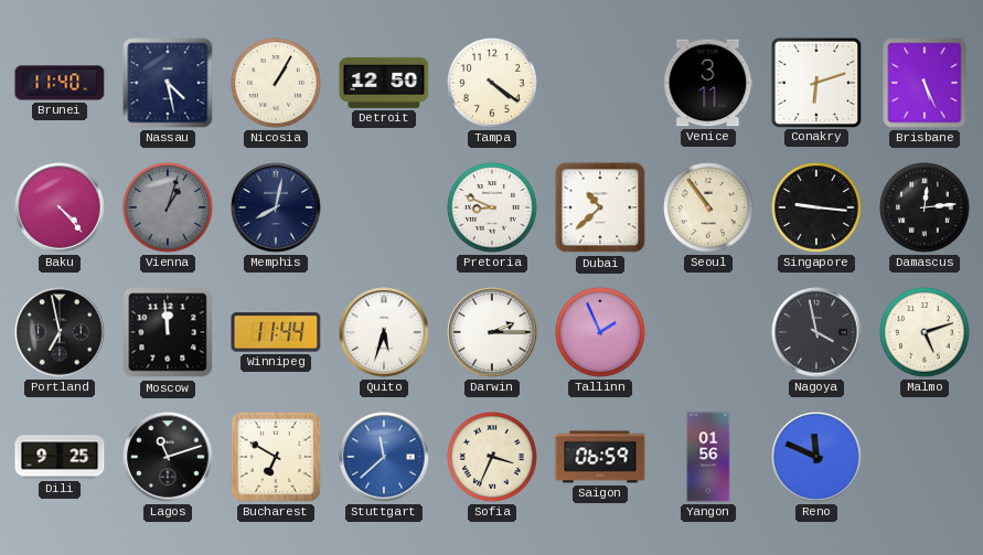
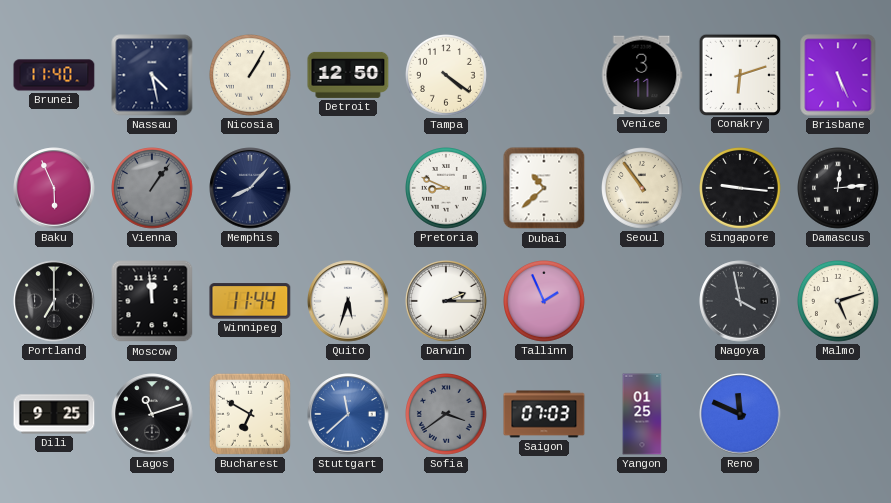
Baku: 4:23 -> 5:56 (54, 188)
Vienna: 1:03 -> 1:06 (153, 189)
Memphis: 8:02 -> 8:07 (250, 188)
Portland: 6:58 -> 7:00 (54, 301)
Sofia: 3:34 -> 3:39 (447, 415)
Sofia dial: cream -> grey (447, 415)
Saigon: 06:59 -> 07:03 (544, 414)
Yangon: 01:56 -> 01:25 (642, 414)
